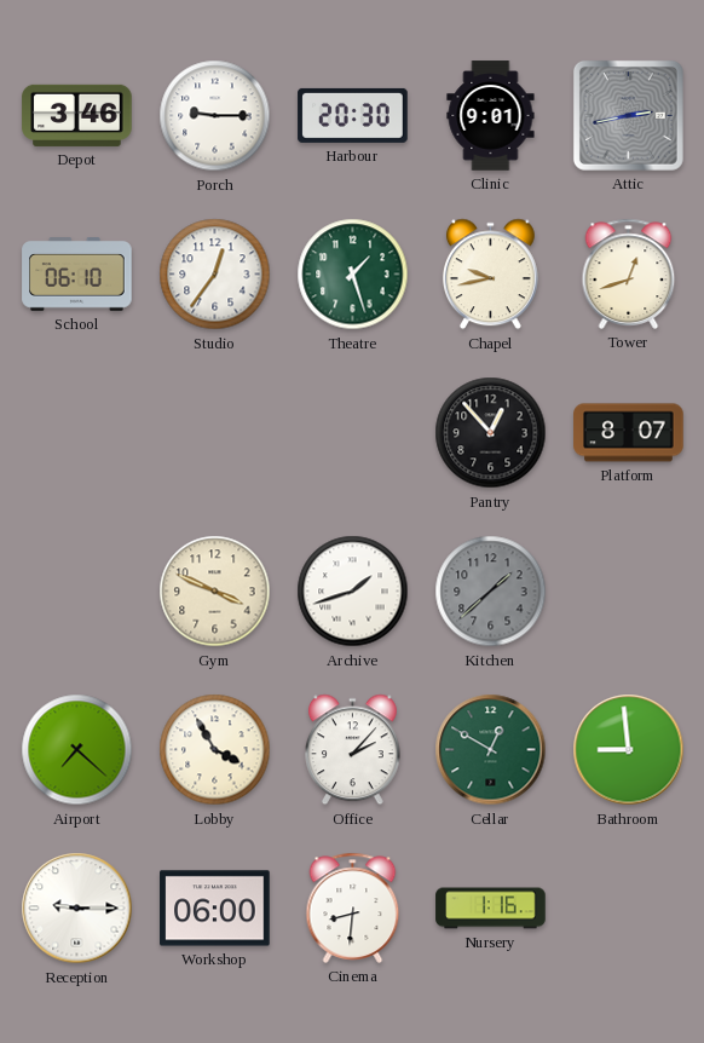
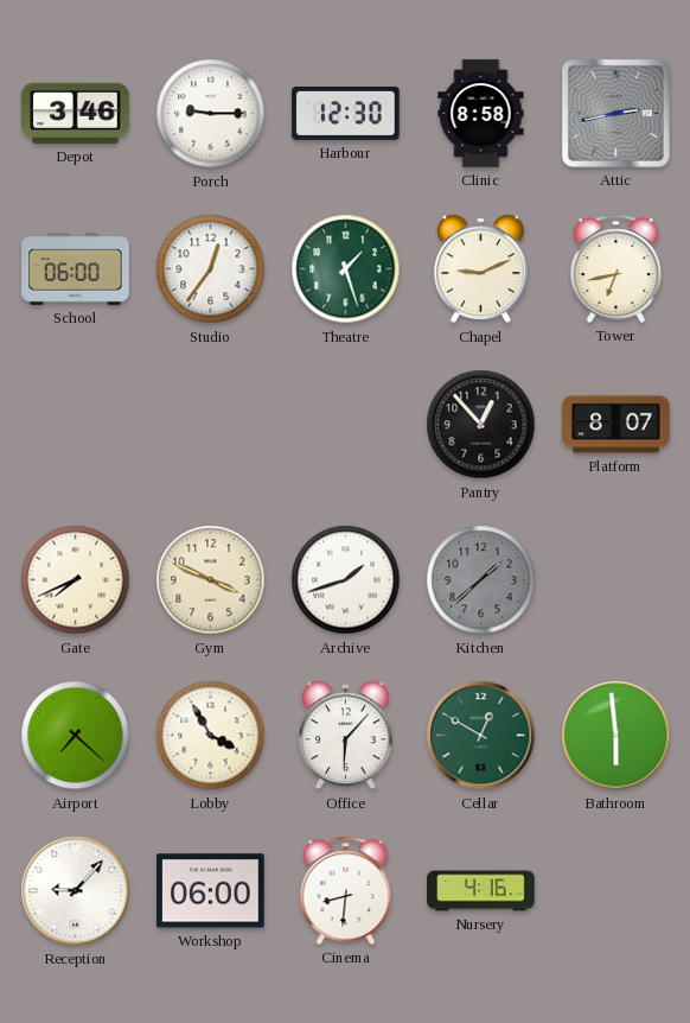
Harbour: 20:30 -> 12:30 (346, 113)
Clinic: 9:01 -> 8:58 (481, 114)
School: 06:10 -> 06:00 (76, 269)
Chapel: 9:43 -> 9:11 (480, 269)
Tower: 12:42 -> 6:43 (616, 268)
Gate: none -> 7:41 (76, 580)
Office: 2:07 -> 6:07 (345, 736)
Bathroom: 8:59 -> 5:59 (616, 736)
Reception: 9:15 -> 9:07 (76, 891)
Nursery: 1:16 -> 4:16 (481, 891)
